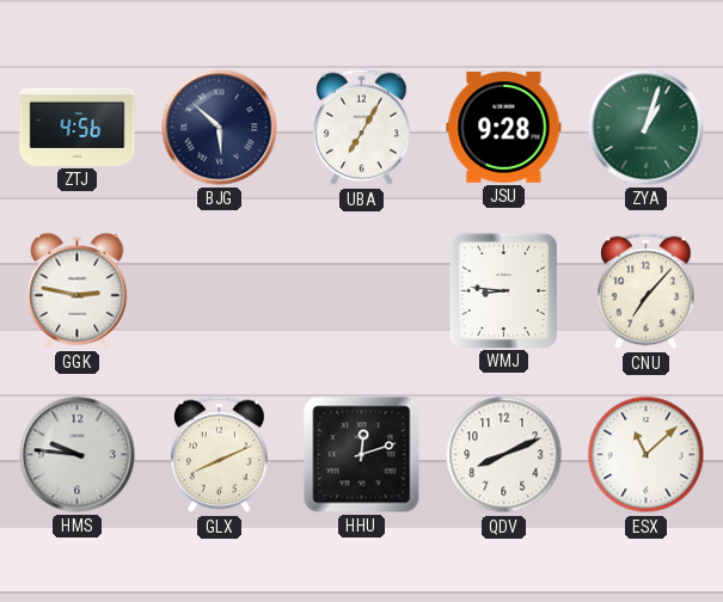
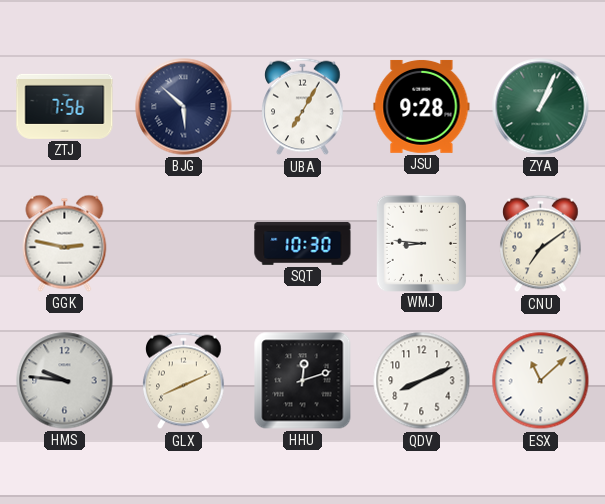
ZTJ: 4:56 -> 7:56 (65, 106)
ZYA: 1:03 -> 1:04 (541, 107)
SQT: none -> 10:30 (303, 243)
CNU: 7:07 -> 7:09 (541, 244)
